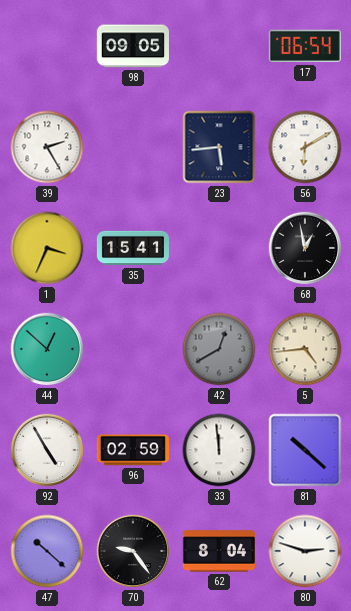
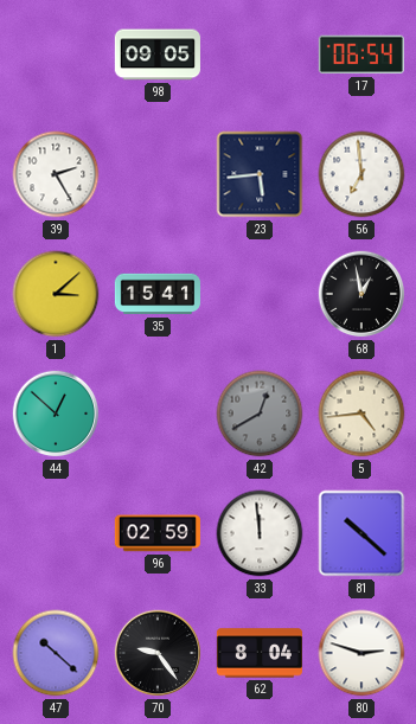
56: 6:10 -> 6:59 (361, 174)
1: 3:34 -> 3:08 (56, 294)
92: 4:55 -> none (47, 450)
